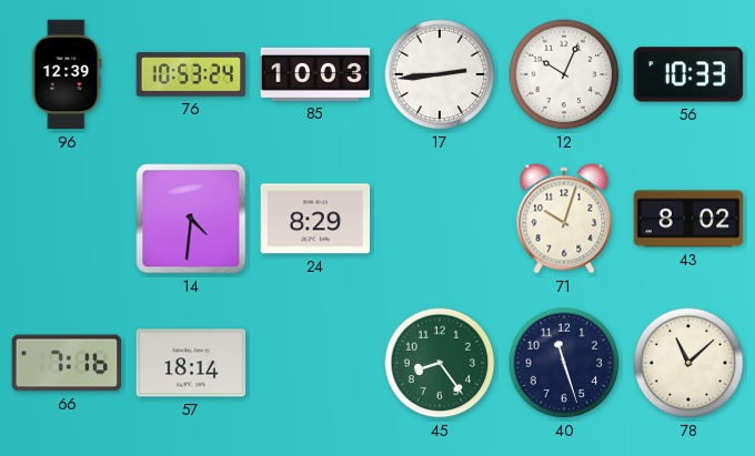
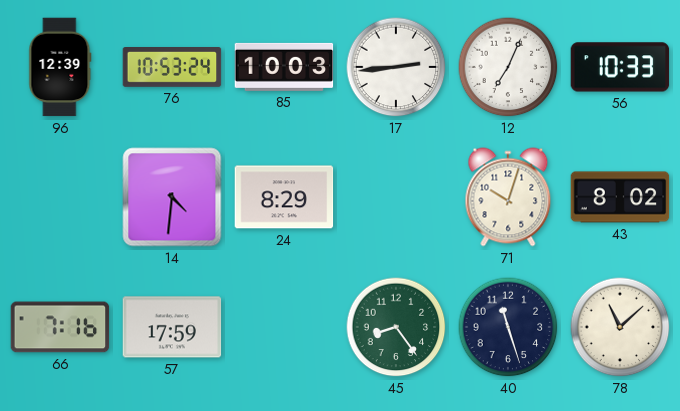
12: 10:04 -> 7:04 (508, 67)
57: 18:14 -> 17:59 (172, 327)
